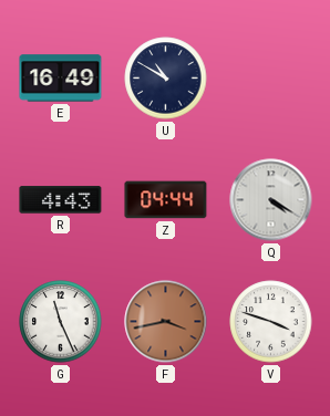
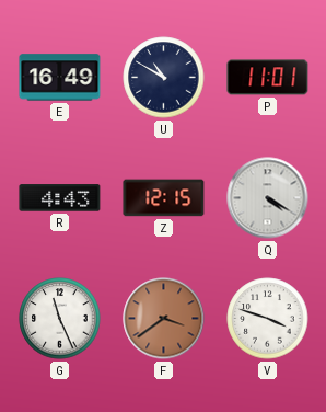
P: none -> 11:01 (268, 78)
Z: 04:44 -> 12:15 (164, 198)
F: 3:43 -> 3:39 (164, 319)
